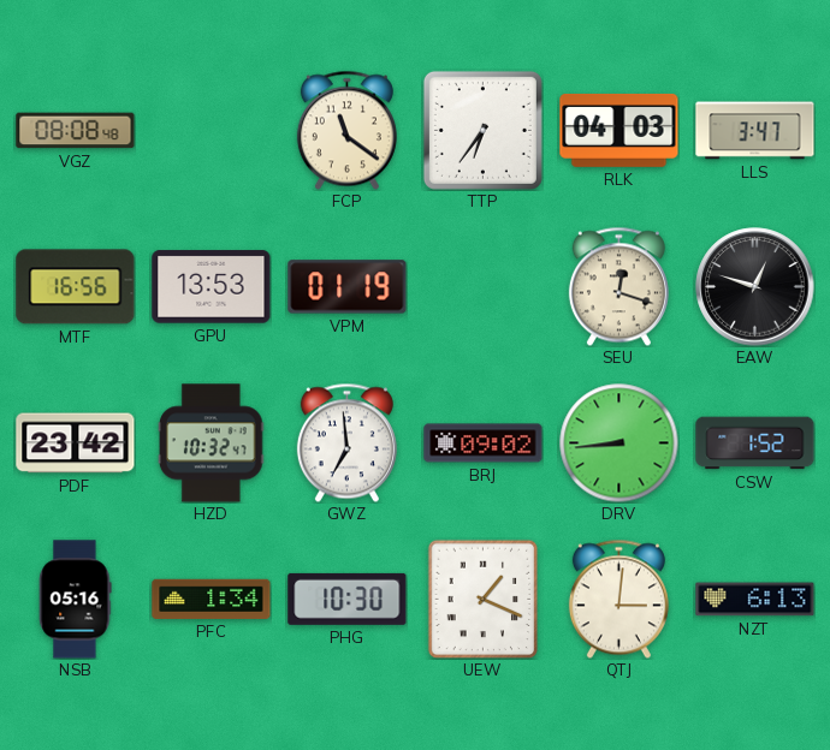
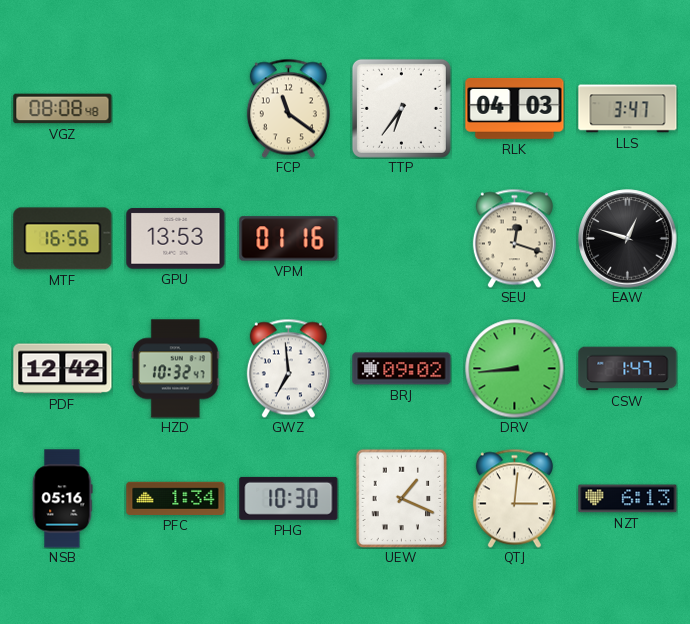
VPM: 01:19 -> 01:16 (289, 239)
PDF: 23:42 -> 12:42 (63, 369)
CSW: 1:52 -> 1:47 (628, 369)
